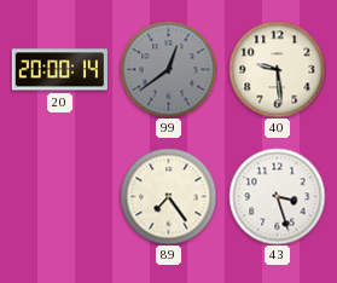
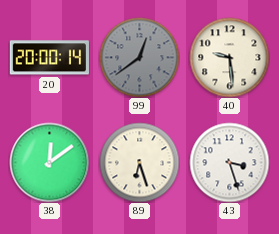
38: none -> 12:09 (49, 162)
89: 7:24 -> 6:27 (139, 162)
